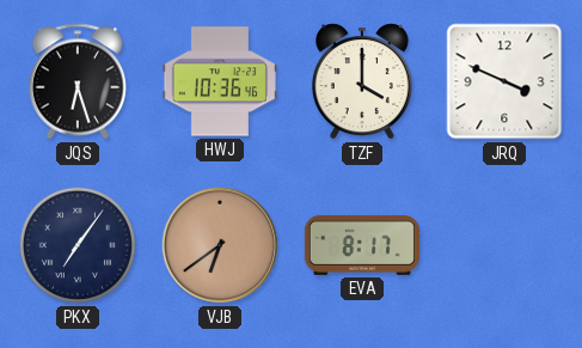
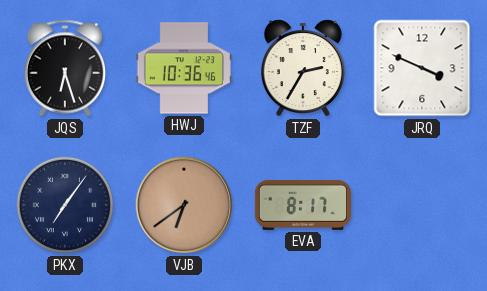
TZF: 4:00 -> 2:35 (303, 68)
